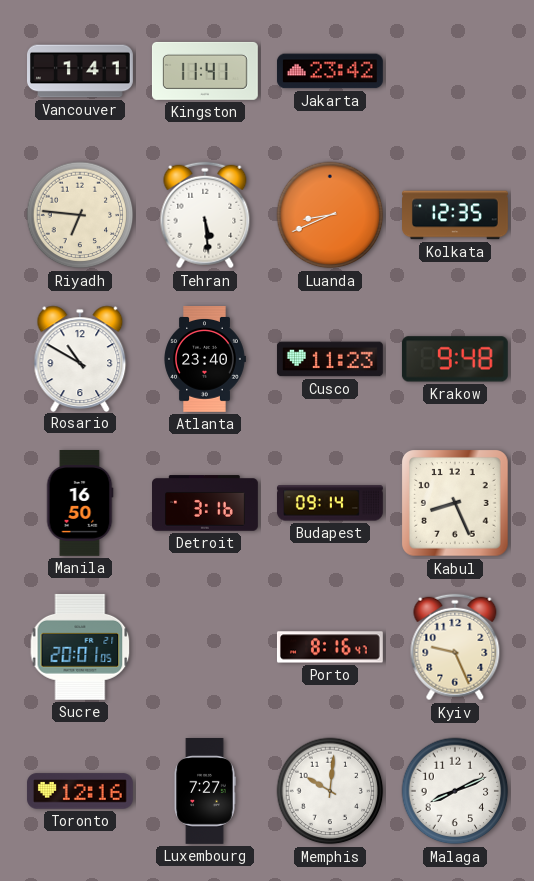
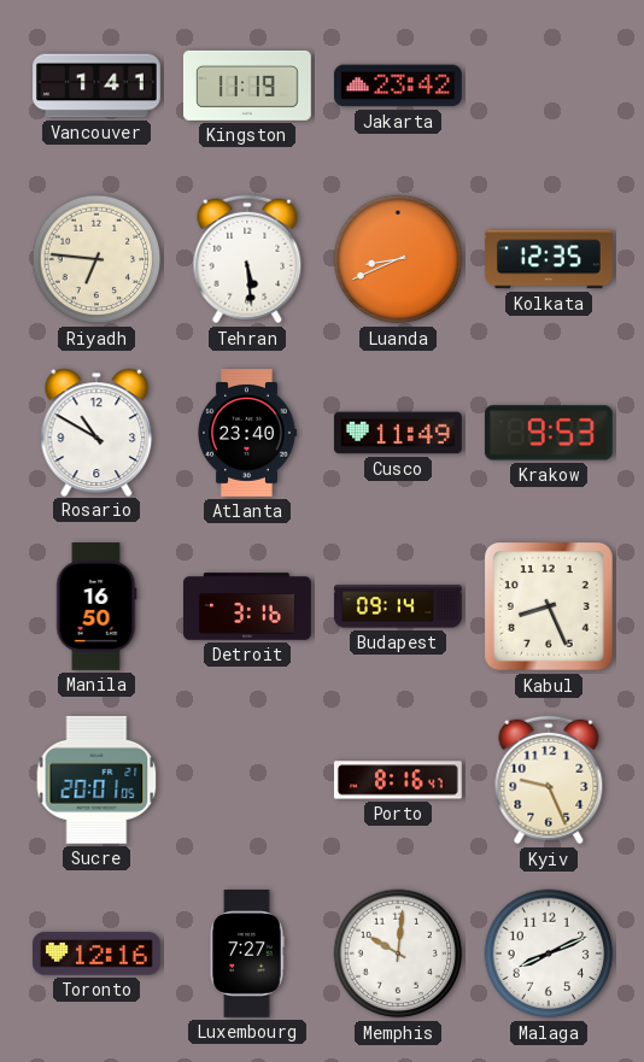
Kingston: 11:41 -> 11:19 (247, 86)
Cusco: 11:23 -> 11:49 (398, 433)
Krakow: 9:48 -> 9:53 (549, 433)
